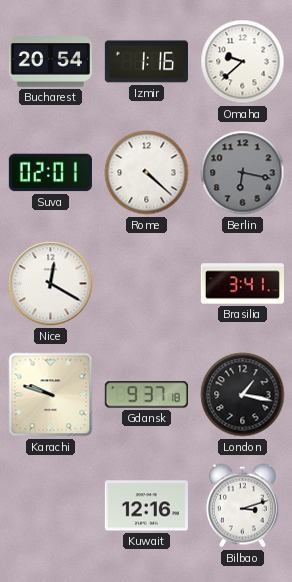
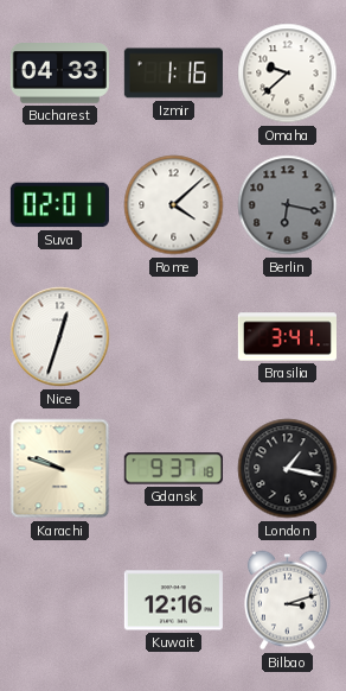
Bucharest: 20:54 -> 04:33 (59, 74)
Rome: 4:22 -> 4:08 (174, 205)
Nice: 12:20 -> 12:33 (60, 337)
